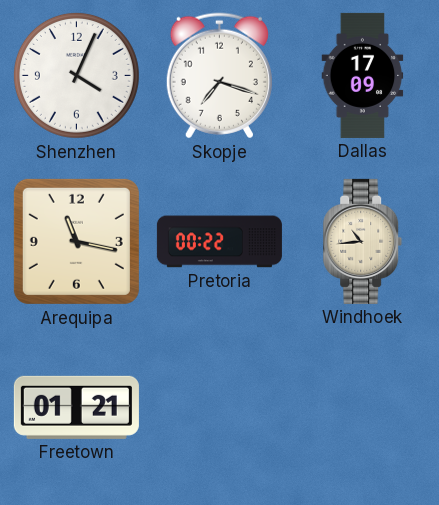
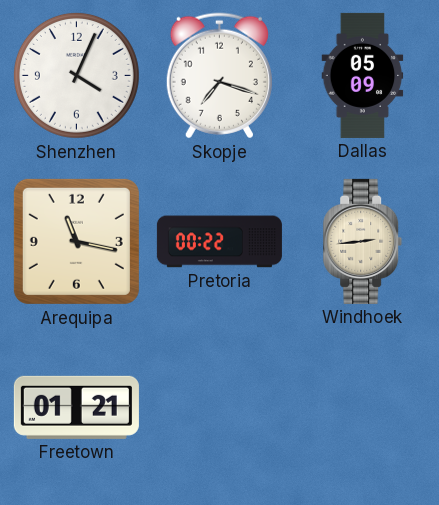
Dallas: 17:09 -> 05:09 (363, 75)
Windhoek: 10:44 -> 2:44 (363, 241)
